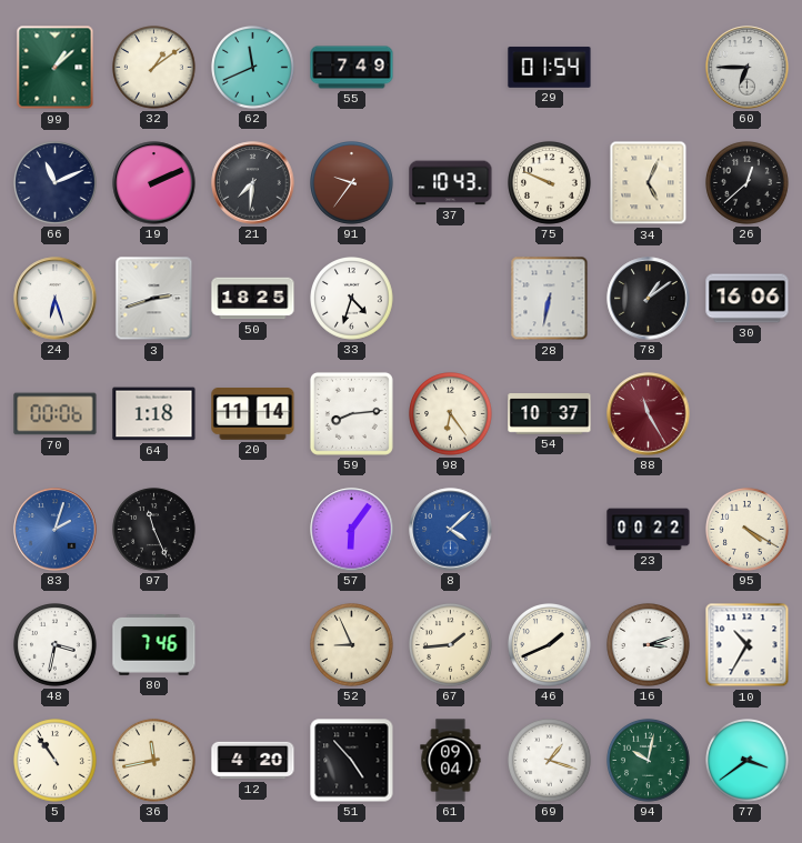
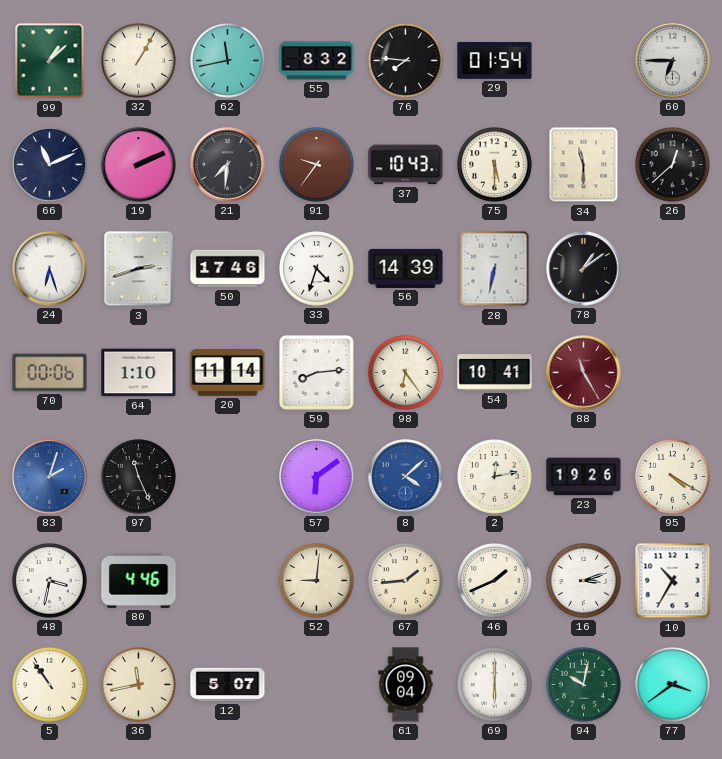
32: 1:09 -> 1:05 (139, 61)
62: 11:41 -> 11:43 (228, 61)
55: 7:49 -> 8:32 (317, 61)
76: none -> 7:46 (406, 61)
75: 9:49 -> 5:30 (495, 165)
34: 5:04 -> 11:30 (584, 165)
50: 18:25 -> 17:46 (228, 269)
56: none -> 14:39 (406, 268)
30: 16:06 -> none (748, 299)
64: 1:18 -> 1:10 (139, 373)
54: 10:37 -> 10:41 (495, 373)
57: 6:06 -> 6:09 (317, 477)
2: none -> 12:13 (495, 477)
23: 00:22 -> 19:26 (584, 477)
80: 7:46 -> 4:46 (139, 581)
52: 8:56 -> 9:01 (317, 581)
12: 4:20 -> 5:07 (228, 685)
51: 4:53 -> none (352, 761)
69: 1:18 -> 6:00 (495, 685)
